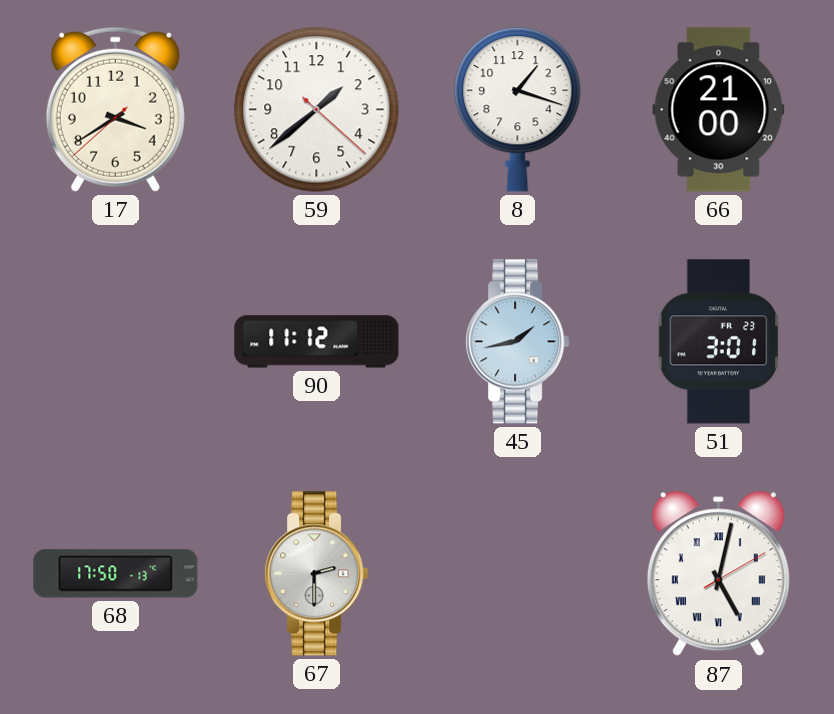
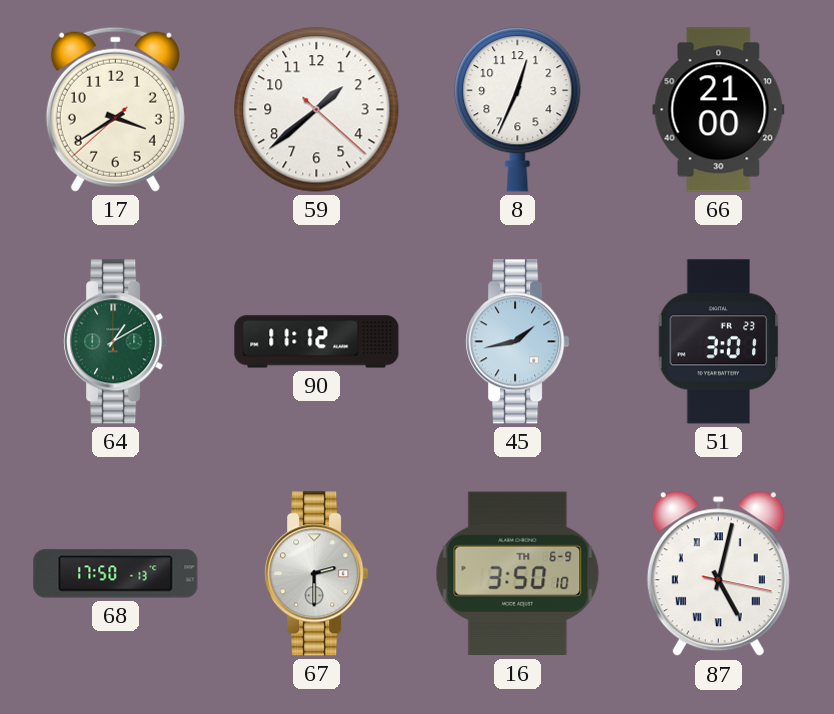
8: 1:18 -> 12:34 (518, 110)
64: none -> 1:10 (116, 342)
16: none -> 3:50 (518, 574)
87: 5:02:10 -> 5:02:17 (718, 574)
